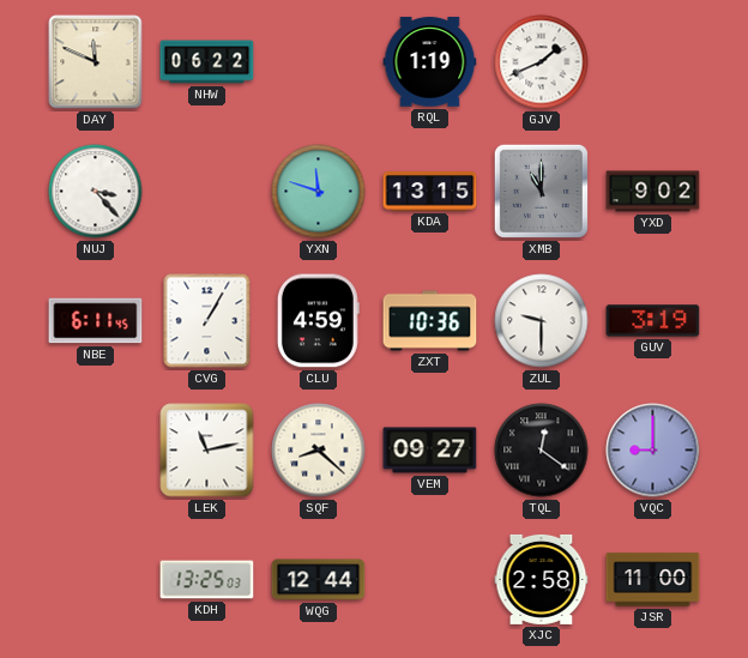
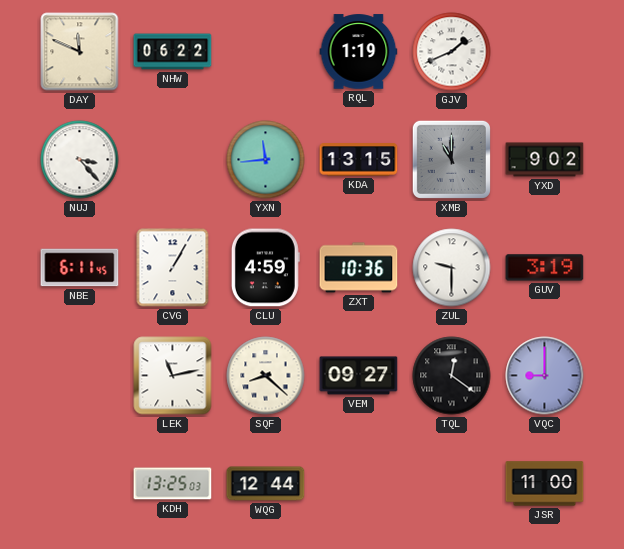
YXN: 11:48 -> 11:44 (266, 160)
XJC: 2:58 -> none (542, 579)
